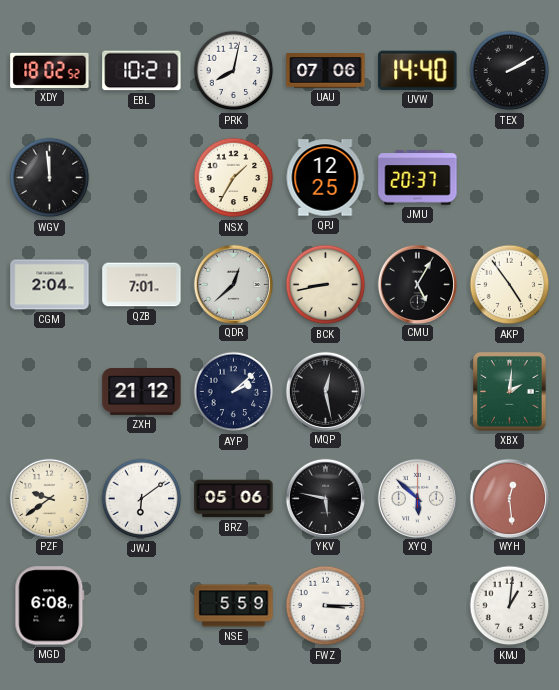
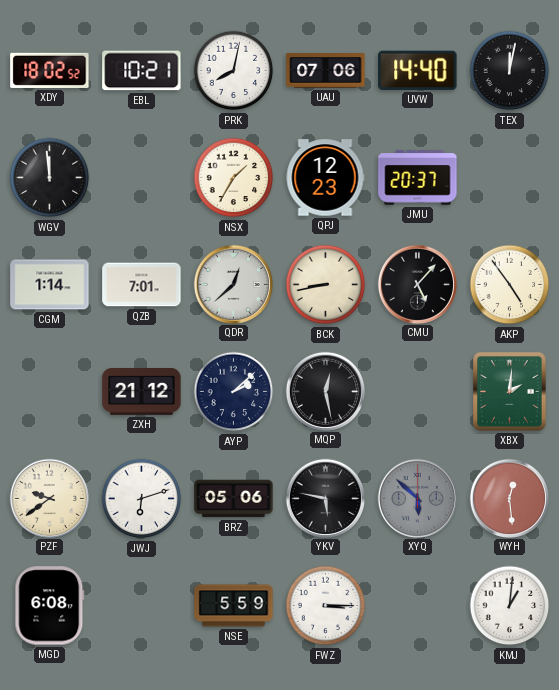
TEX: 2:10 -> 12:02 (510, 71)
QPJ: 12:25 -> 12:23 (325, 178)
CGM: 2:04 -> 1:14 (50, 285)
CMU: 5:05 -> 5:07 (417, 284)
JWJ: 6:09 -> 6:12 (142, 499)
XYQ dial: white -> grey (417, 498)
